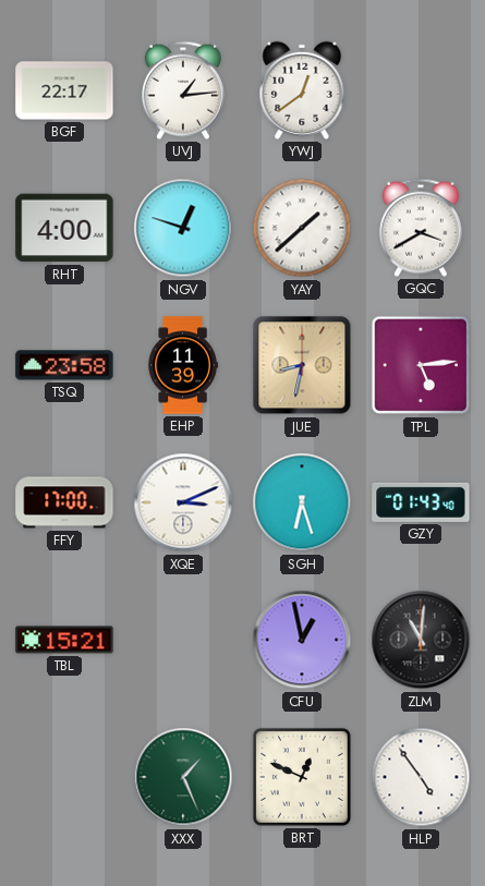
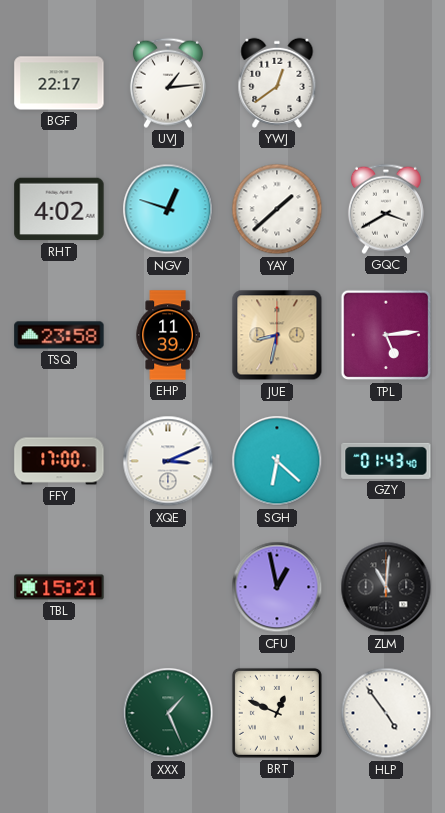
RHT: 4:00 -> 4:02 (59, 209)
SGH: 6:27 -> 6:22 (277, 461)
